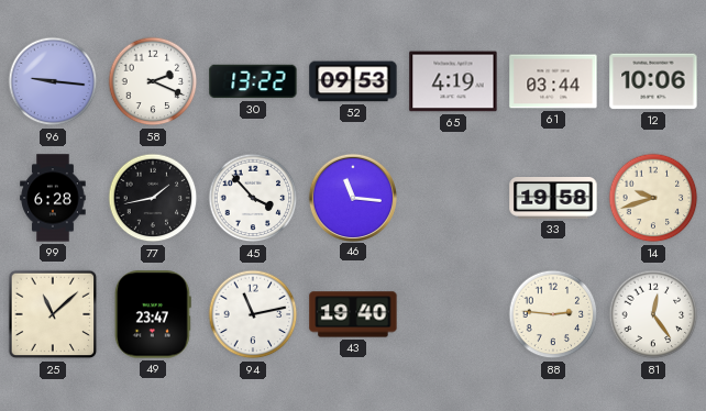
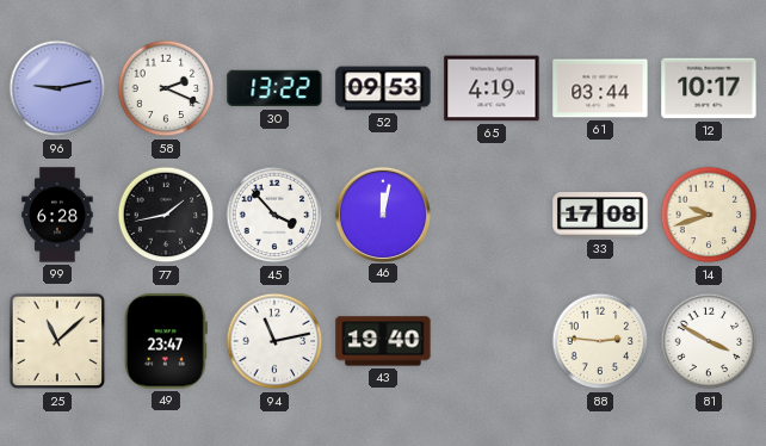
96: 9:16 -> 9:13 (57, 88)
12: 10:06 -> 10:17 (709, 88)
46: 11:16 -> 12:02 (382, 213)
33: 19:58 -> 17:08 (600, 216)
81: 12:24 -> 3:50 (709, 341)
